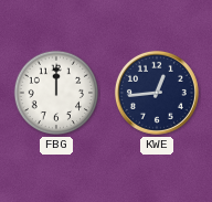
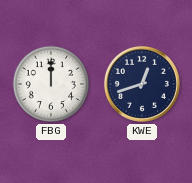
KWE: 12:44 -> 12:42 (142, 84)
